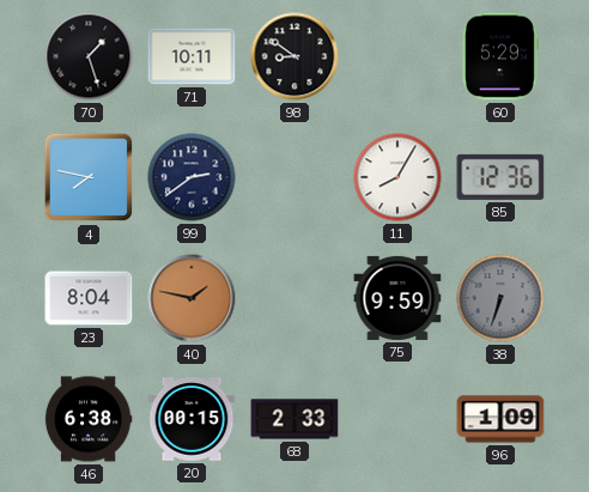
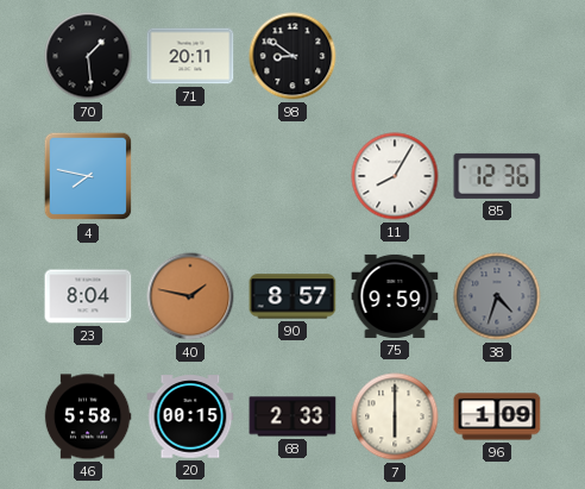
70: 1:27 -> 1:29 (88, 56)
71: 10:11 -> 20:11 (190, 56)
60: 5:29 -> none (499, 56)
99: 2:39 -> none (192, 177)
90: none -> 8:57 (292, 296)
38: 6:33 -> 4:33 (497, 296)
46: 6:38 -> 5:58 (88, 416)
7: none -> 6:00 (395, 416)
